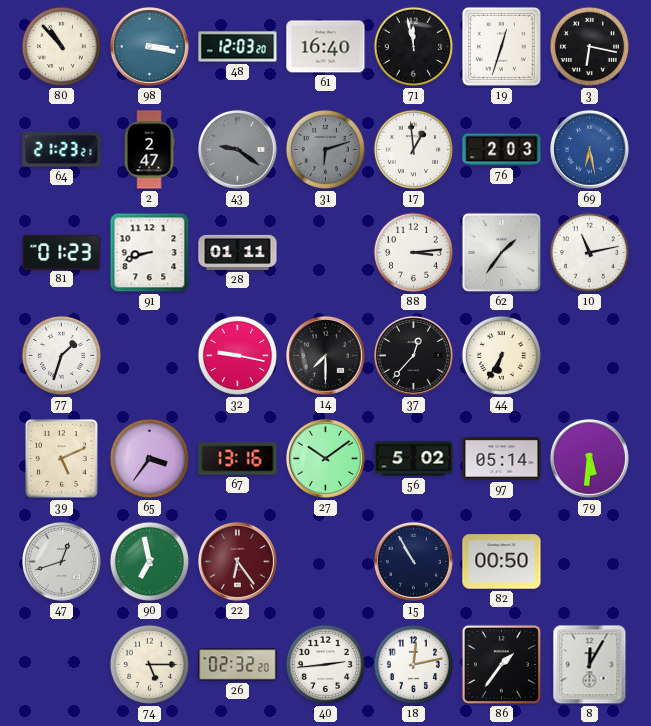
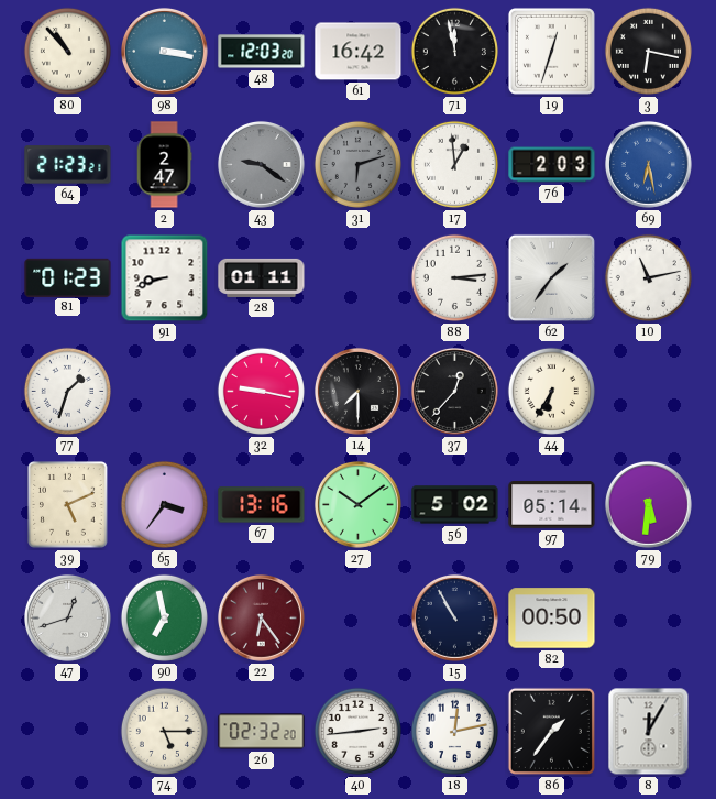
61: 16:40 -> 16:42 (359, 52)
